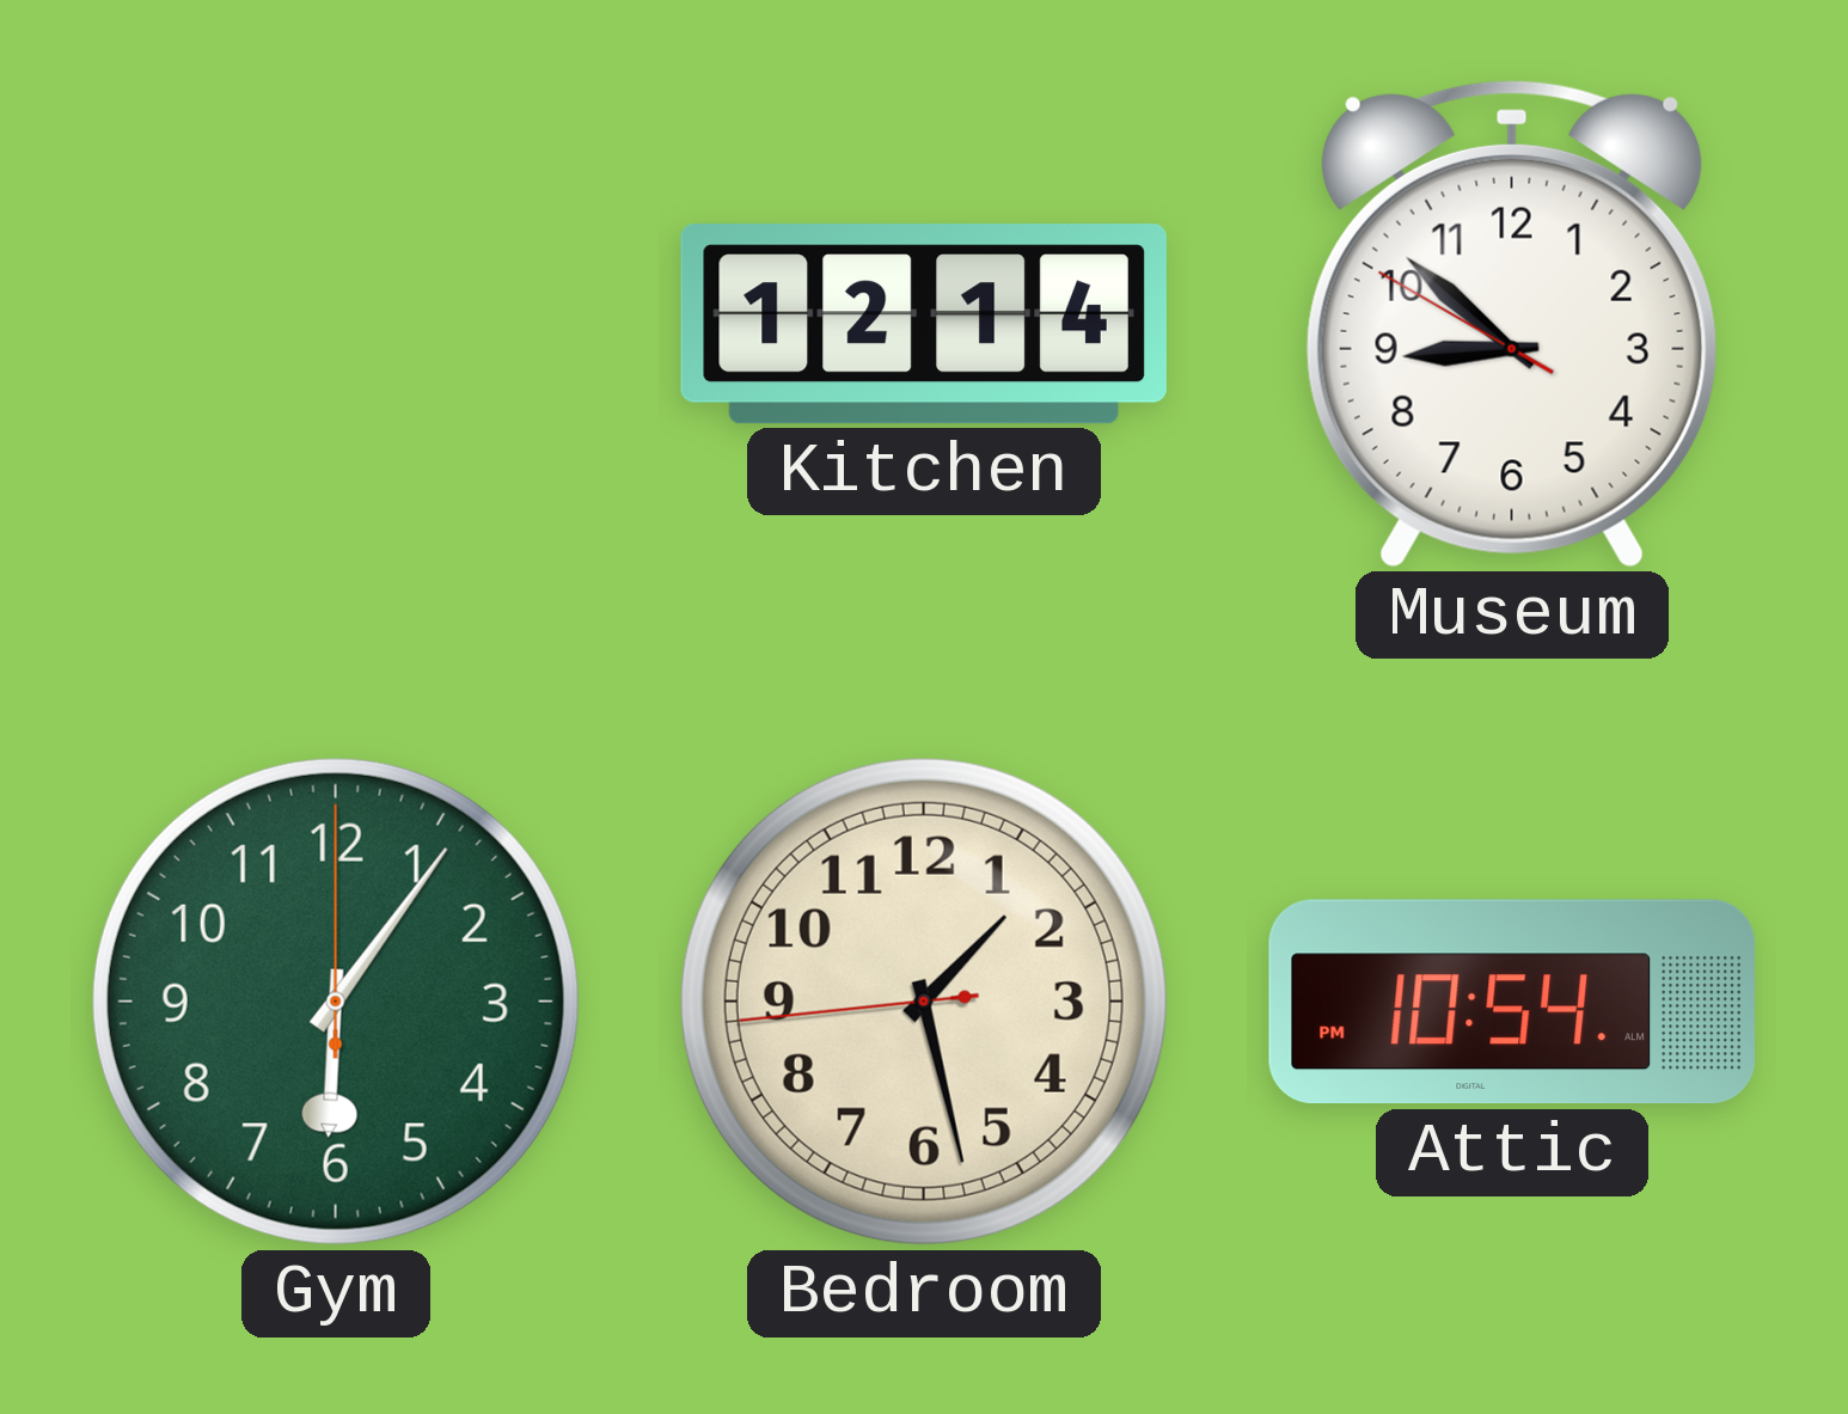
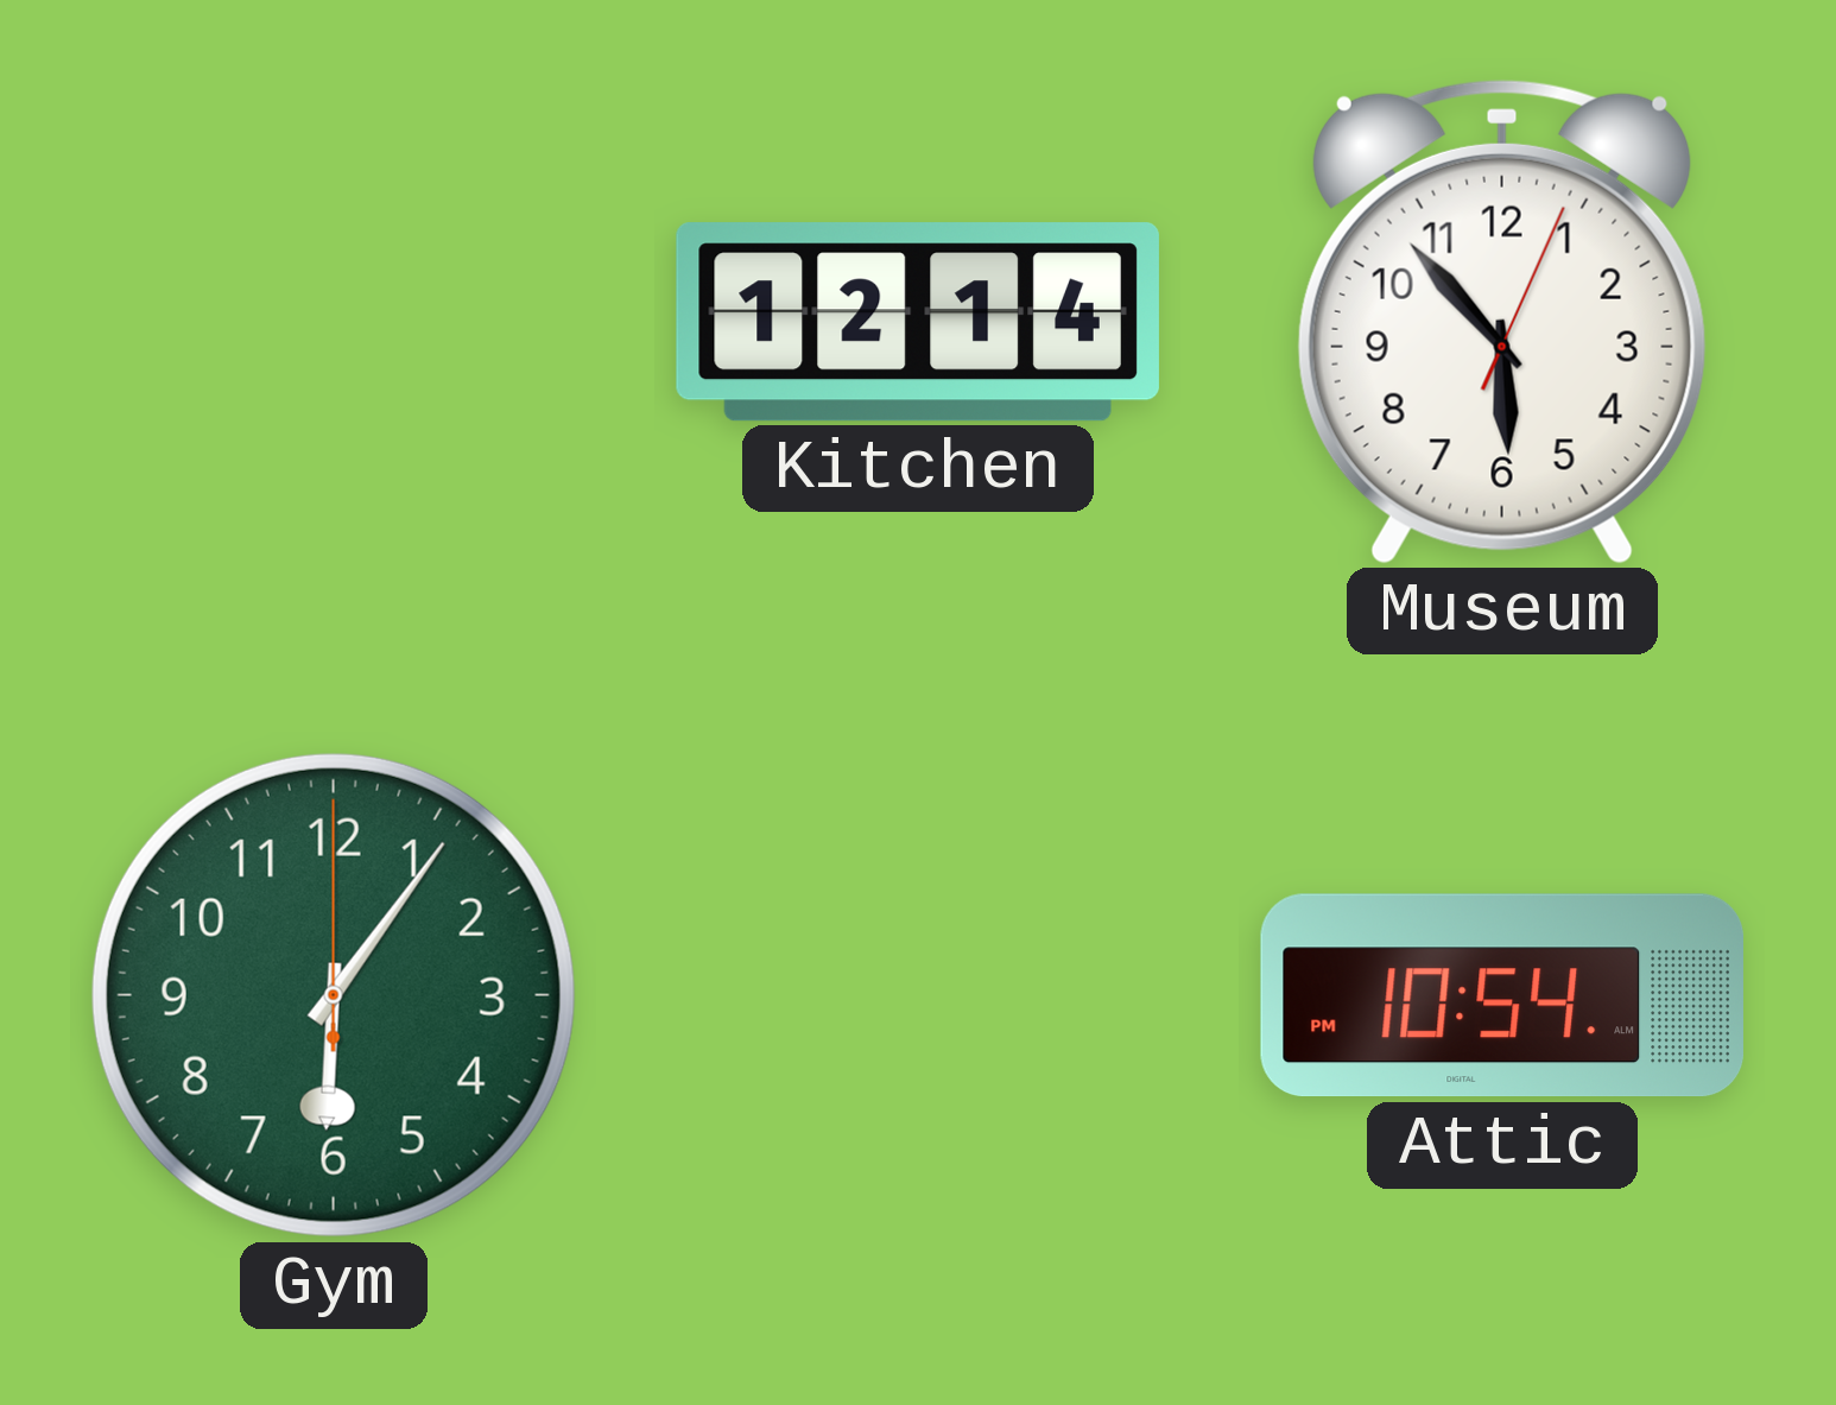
Museum: 8:51 -> 5:53 (1502, 322)
Bedroom: 1:27 -> none (924, 1002)
